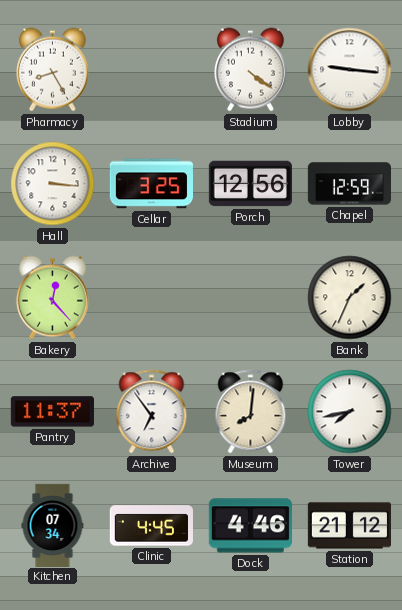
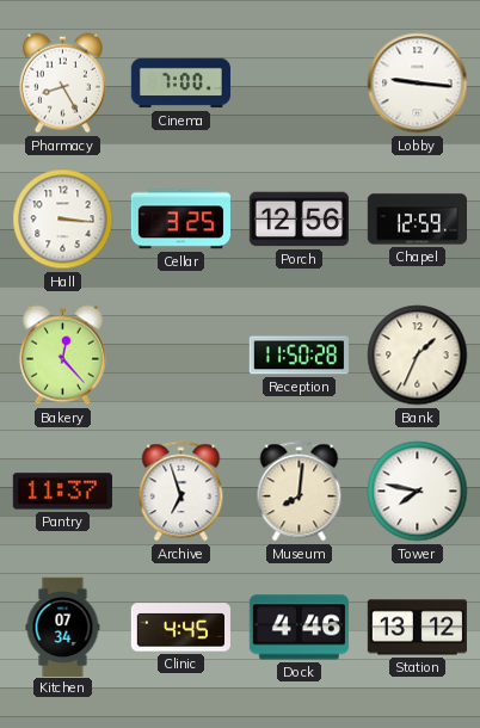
Cinema: none -> 7:00 (180, 84)
Stadium: 4:21 -> none (250, 70)
Reception: none -> 11:50 (299, 356)
Archive: 6:54 -> 6:57 (181, 492)
Tower: 7:43 -> 7:47 (418, 492)
Station: 21:12 -> 13:12 (417, 628)
